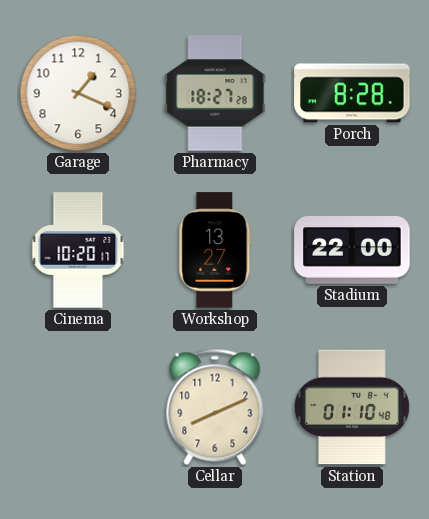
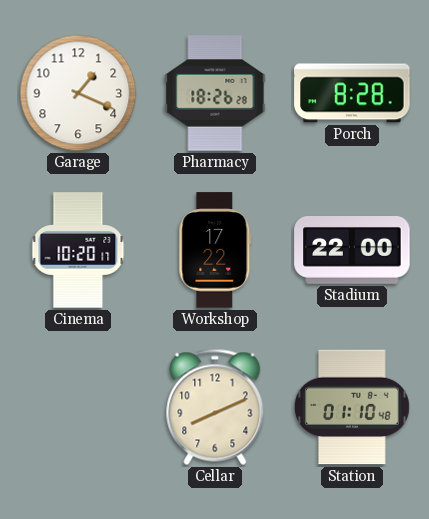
Pharmacy: 18:27 -> 18:26 (215, 93)
Workshop: 13:27 -> 17:22 (215, 250)
